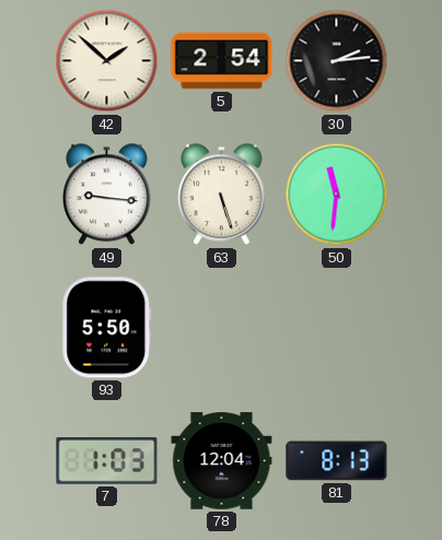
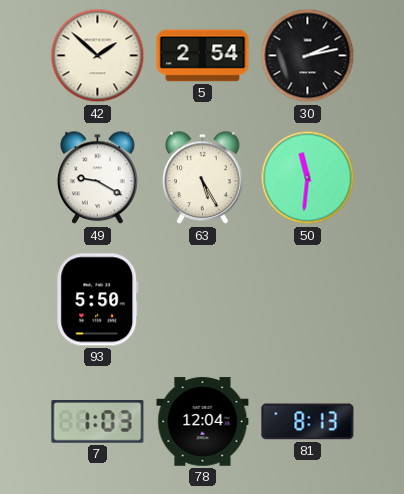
30: 2:14 -> 2:13 (308, 56)
49: 9:16 -> 9:20 (98, 178)
63: 5:27 -> 5:25 (203, 178)
